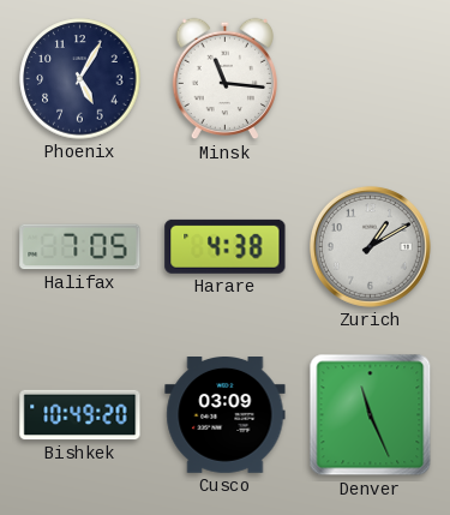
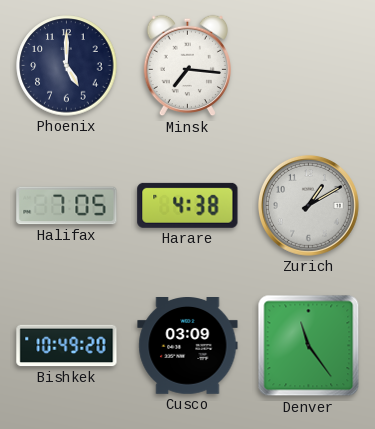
Phoenix: 5:05 -> 5:00 (67, 66)
Minsk: 11:16 -> 7:16 (187, 66)
Denver: 11:26 -> 11:24 (309, 346)
